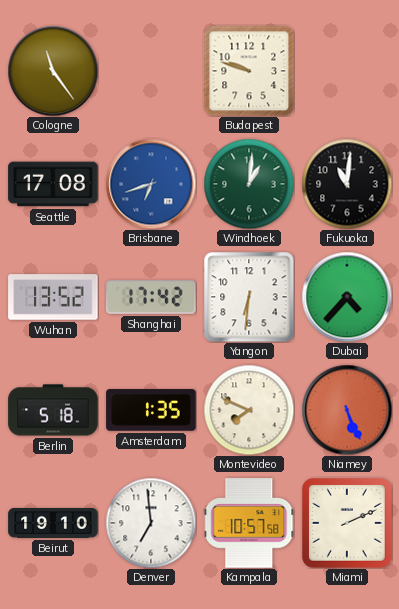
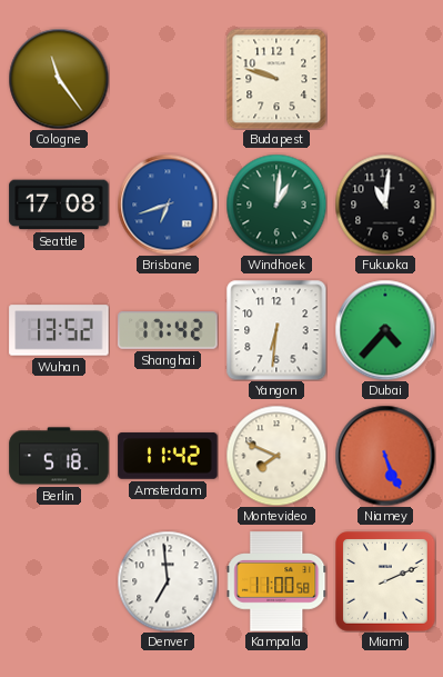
Amsterdam: 1:35 -> 11:42 (168, 456)
Beirut: 19:10 -> none (53, 524)
Kampala: 10:57 -> 11:00 (276, 581)
